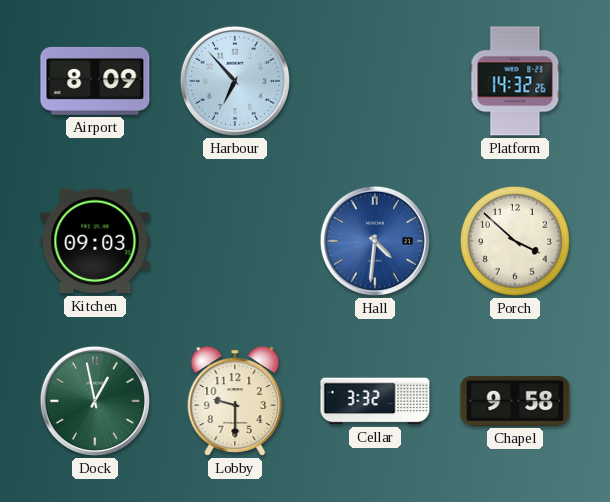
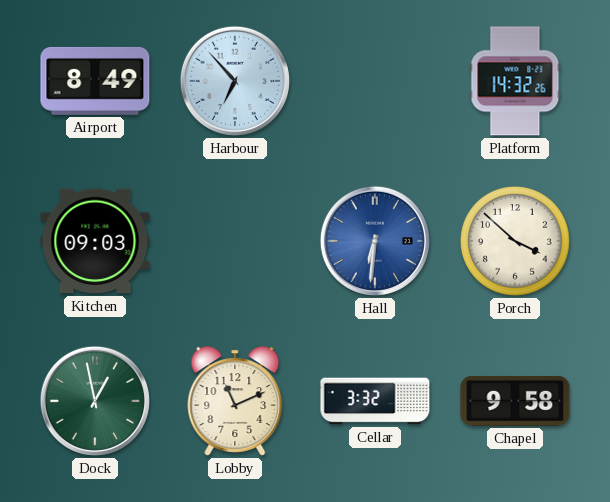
Airport: 8:09 -> 8:49 (95, 81)
Hall: 4:31 -> 6:31 (375, 241)
Lobby: 9:30 -> 11:11 (235, 401)
